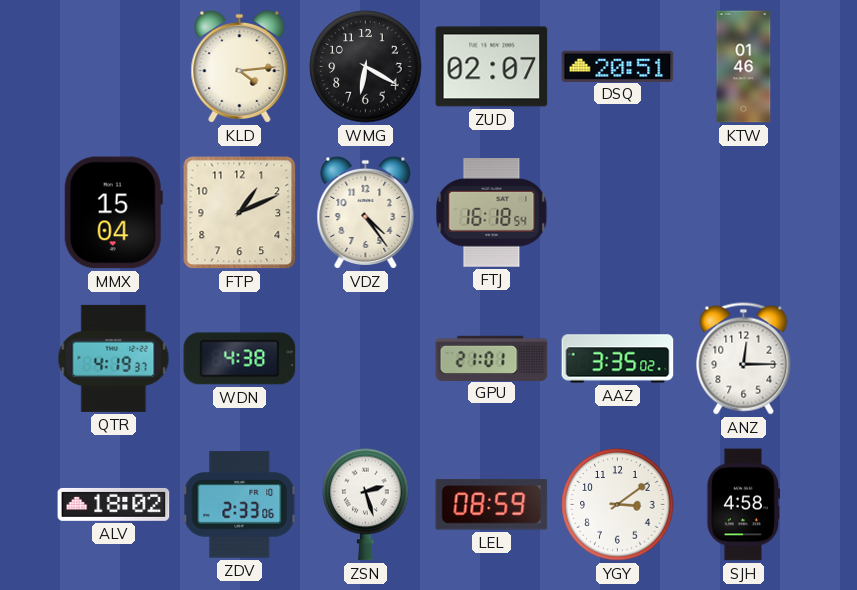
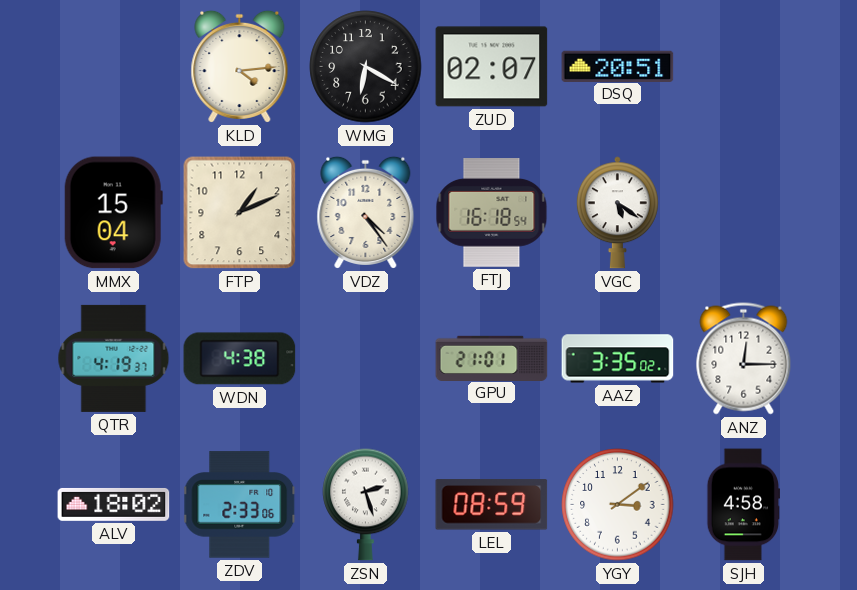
KTW: 01:46 -> none (744, 67)
VGC: none -> 5:21 (617, 213)
